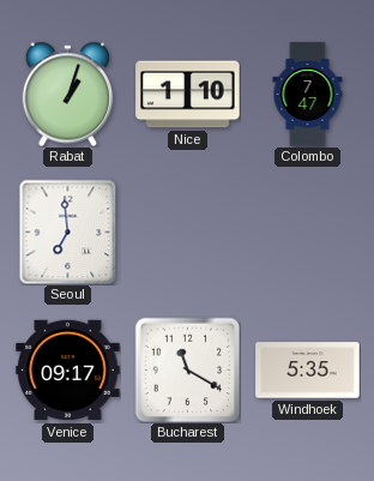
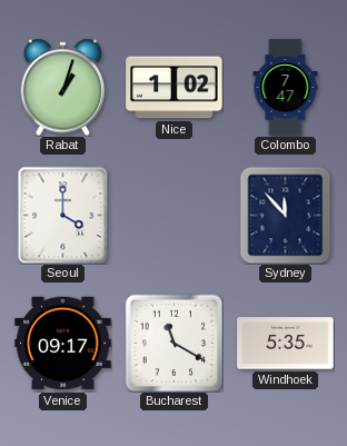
Nice: 1:10 -> 1:02 (175, 88)
Seoul: 6:59 -> 4:00 (63, 215)
Sydney: none -> 11:53 (286, 215)
